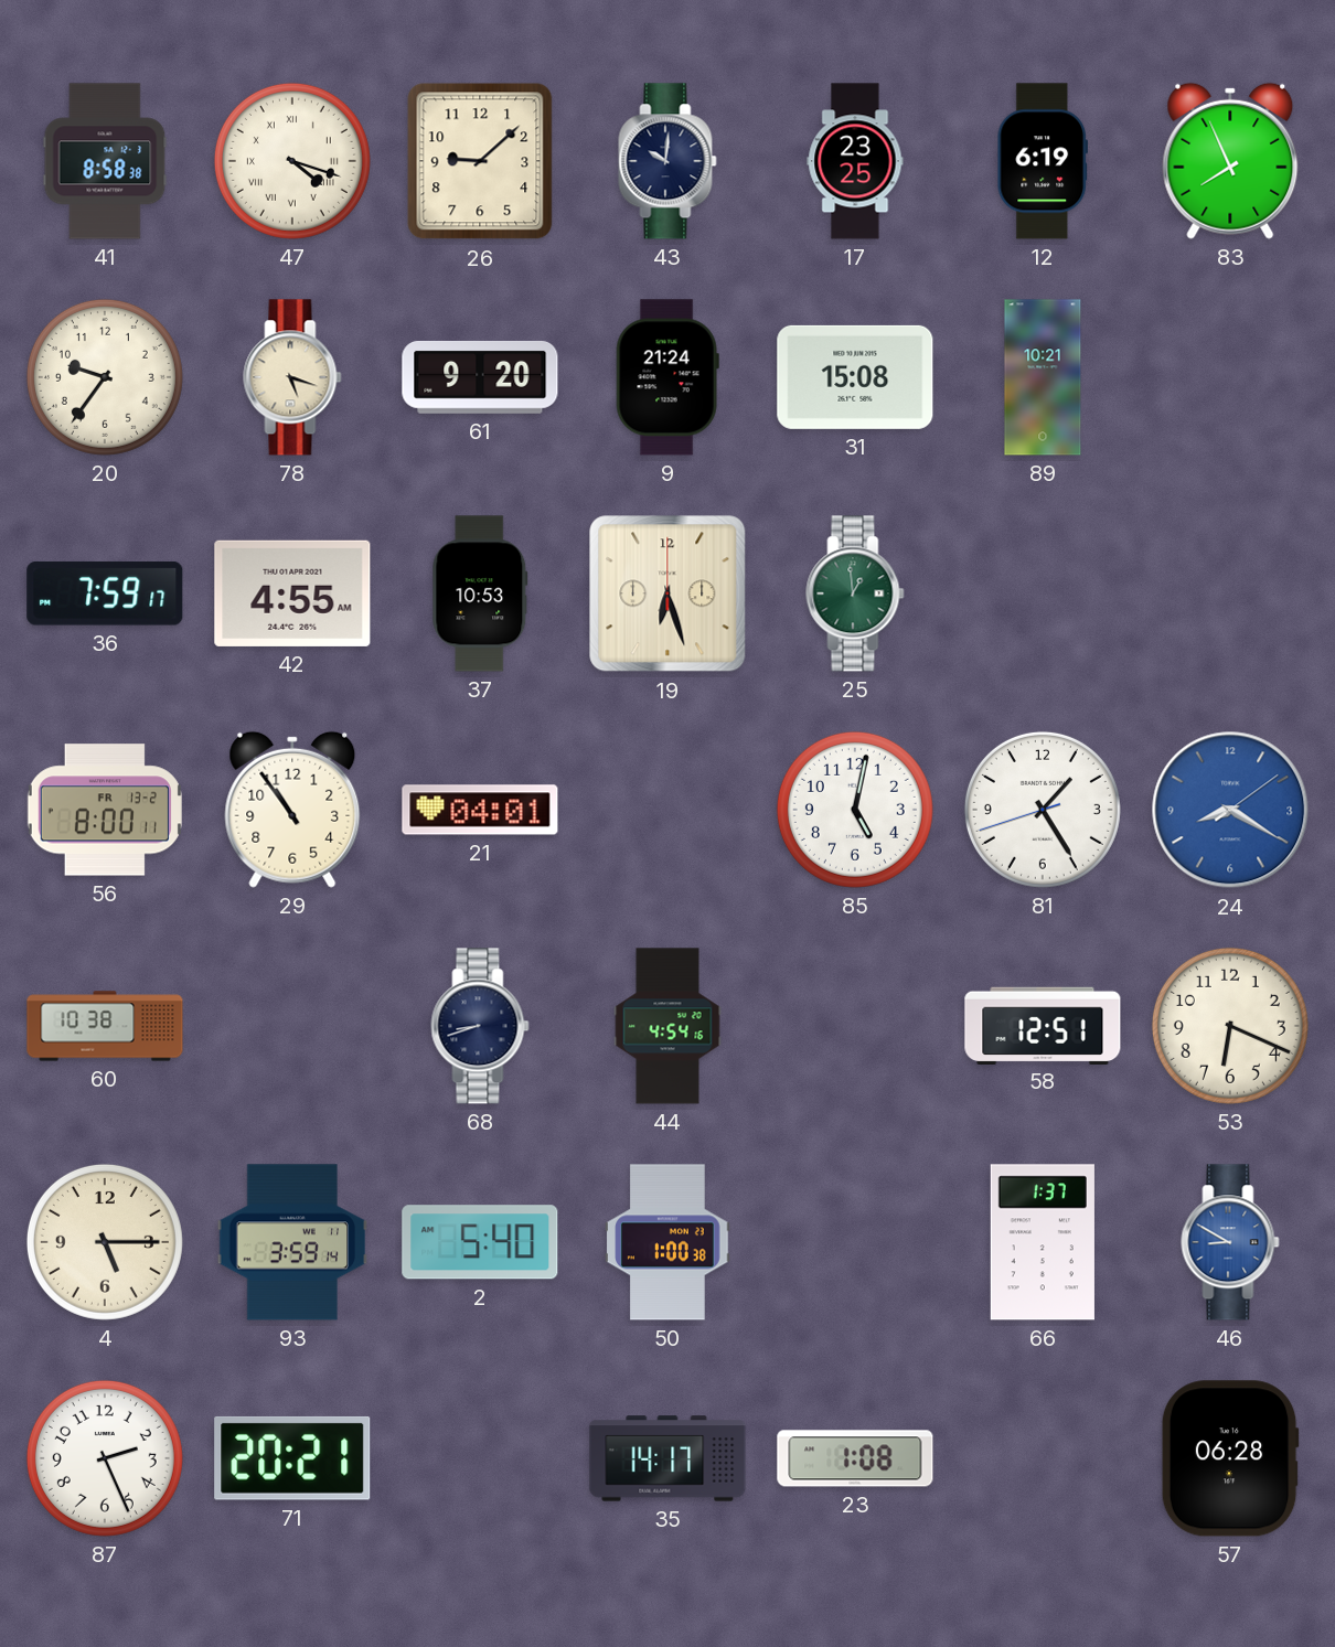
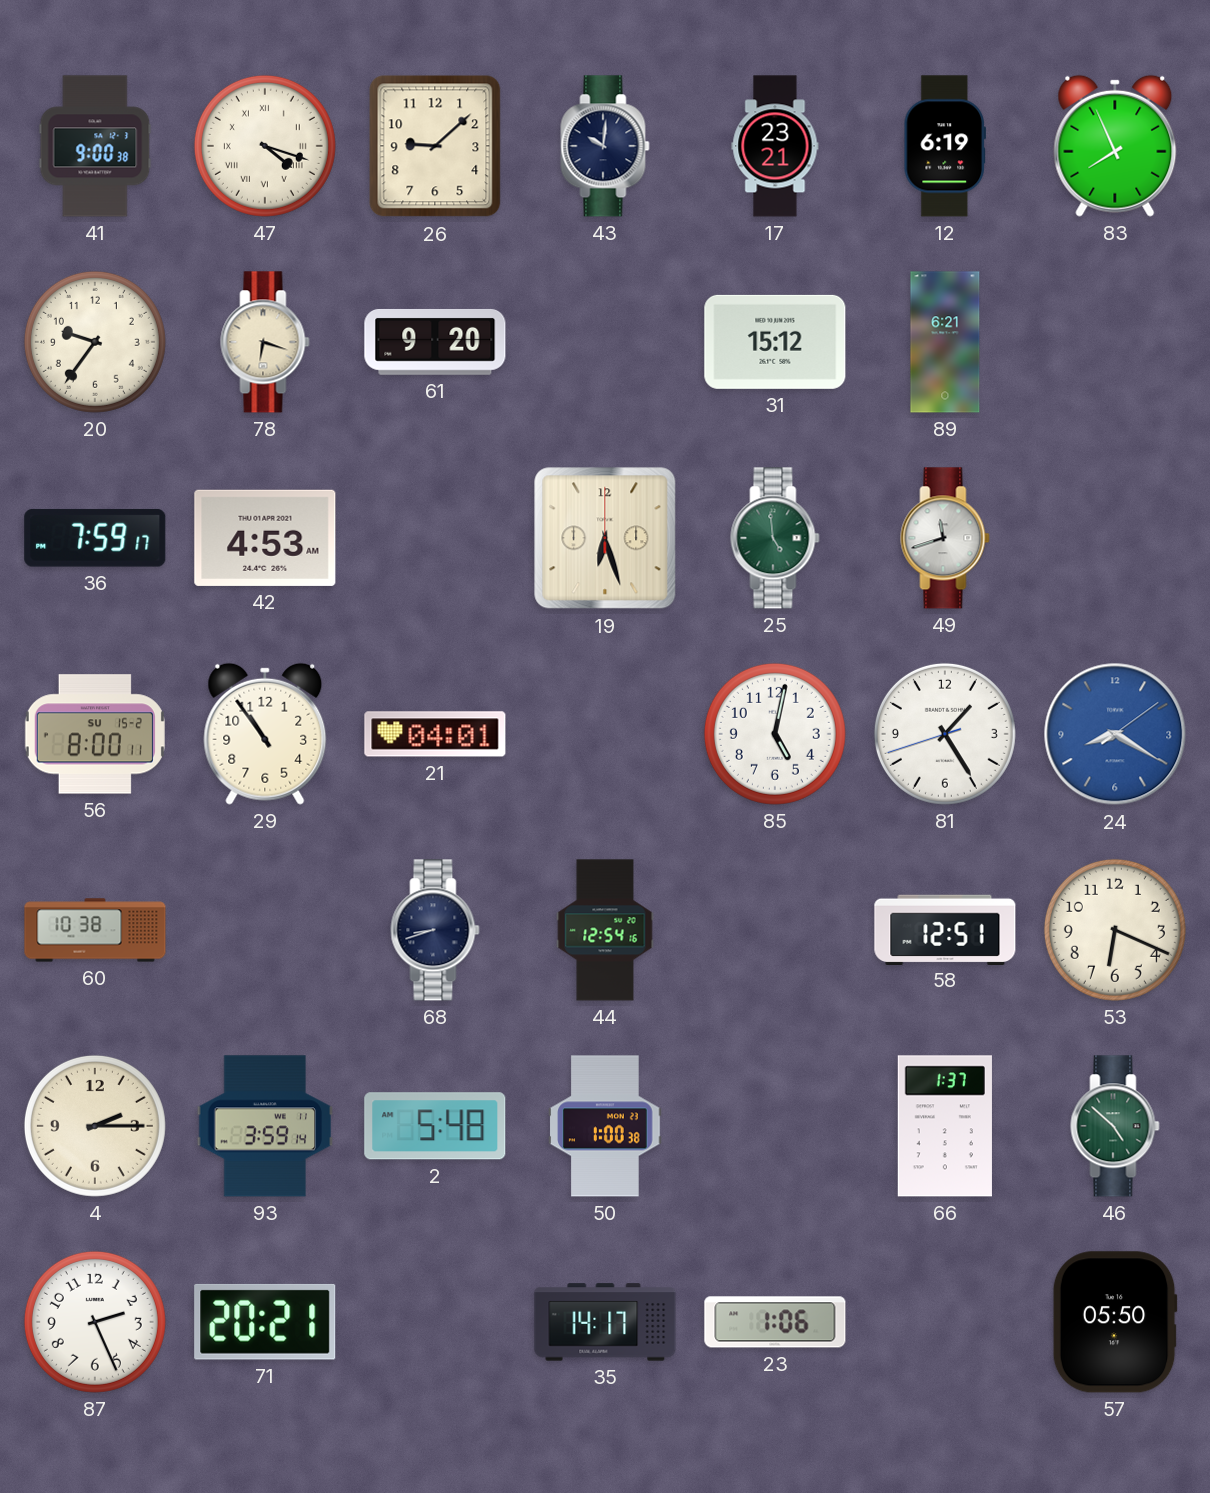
41: 8:58 -> 9:00 (95, 146)
17: 23:25 -> 23:21 (775, 146)
78: 5:18 -> 6:18 (265, 342)
9: 21:24 -> none (667, 377)
31: 15:08 -> 15:12 (775, 342)
89: 10:21 -> 6:21 (945, 342)
42: 4:55 -> 4:53 (265, 538)
37: 10:53 -> none (480, 593)
25: 12:59 -> 4:59 (775, 538)
49: none -> 11:42 (945, 538)
56 date: FR 13-2 -> SU 15-2 (95, 734)
44: 4:54 -> 12:54 (605, 930)
4: 5:15 -> 2:15 (95, 1126)
2: 5:40 -> 5:48 (435, 1126)
46: 8:50 -> 4:52 (1115, 1126)
46 dial: blue -> green (1115, 1126)
23: 1:08 -> 1:06 (775, 1322)
57: 06:28 -> 05:50 (1115, 1322)
